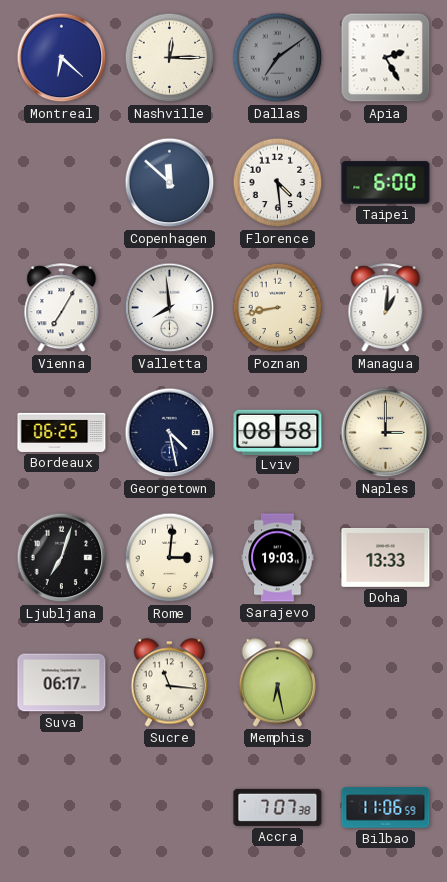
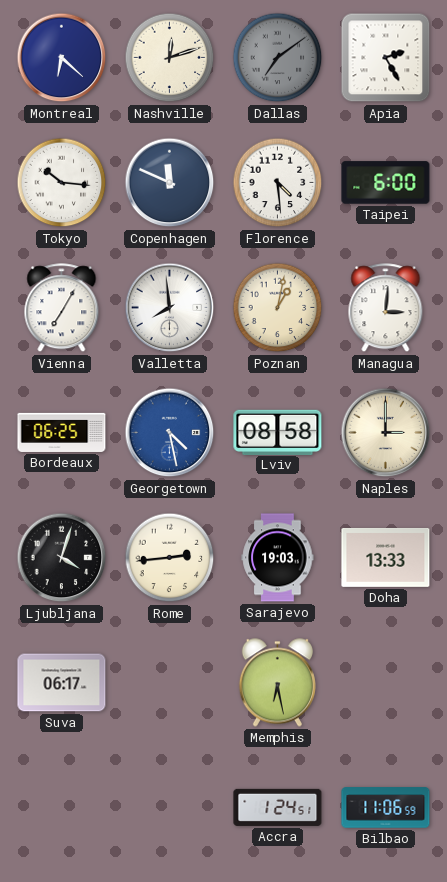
Nashville: 12:15 -> 12:12 (170, 58)
Tokyo: none -> 10:16 (62, 183)
Copenhagen: 11:52 -> 11:49 (170, 183)
Poznan: 8:43 -> 1:02 (278, 308)
Managua: 1:01 -> 3:01 (386, 308)
Georgetown dial: navy -> blue (170, 433)
Ljubljana: 7:03 -> 4:03 (62, 558)
Rome: 3:01 -> 2:44 (170, 558)
Sucre: 11:16 -> none (169, 683)
Accra: 7:07 -> 1:24 (278, 807)
